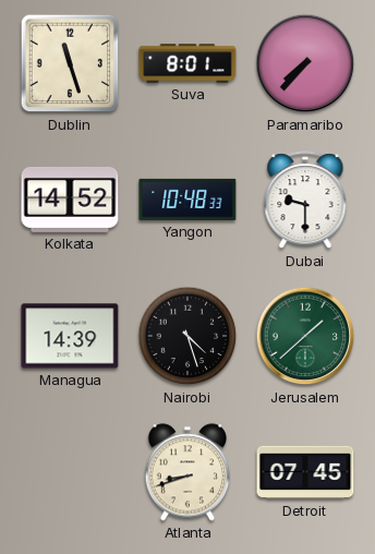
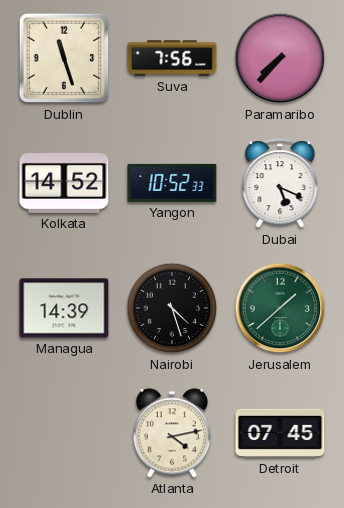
Suva: 8:01 -> 7:56 (172, 58)
Yangon: 10:48 -> 10:52 (172, 183)
Dubai: 9:30 -> 5:19 (280, 184)
Atlanta: 8:42 -> 4:13 (171, 433)
